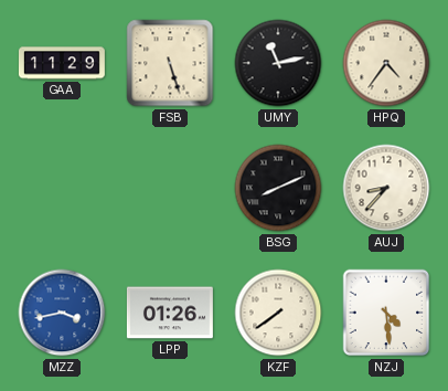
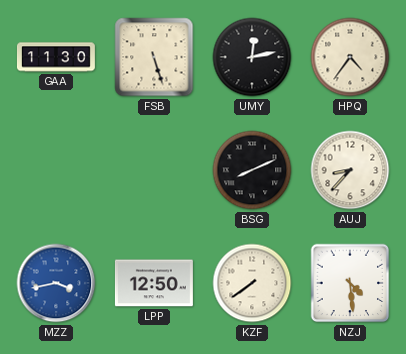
GAA: 11:29 -> 11:30 (56, 57)
UMY: 11:13 -> 12:13 (252, 57)
LPP: 01:26 -> 12:50 (154, 283)
